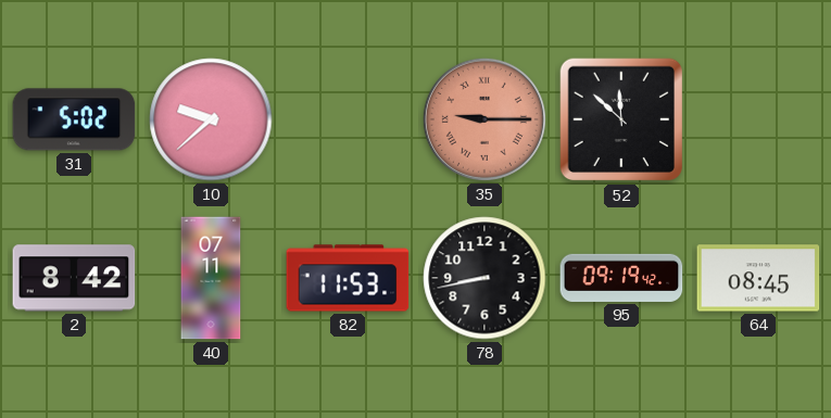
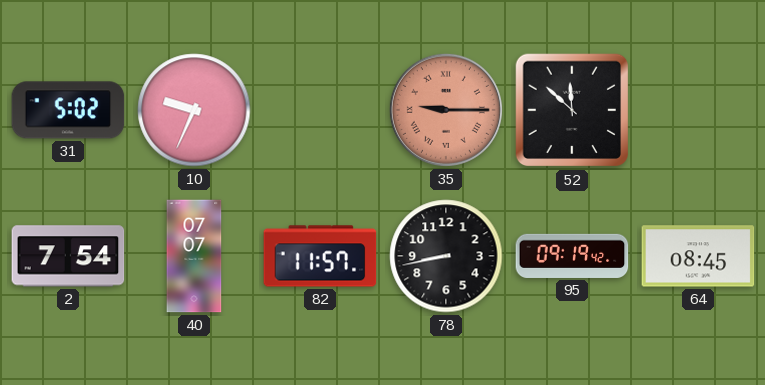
10: 9:38 -> 9:34 (194, 110)
2: 8:42 -> 7:54 (68, 256)
40: 07:11 -> 07:07 (194, 256)
82: 11:53 -> 11:57 (320, 256)
